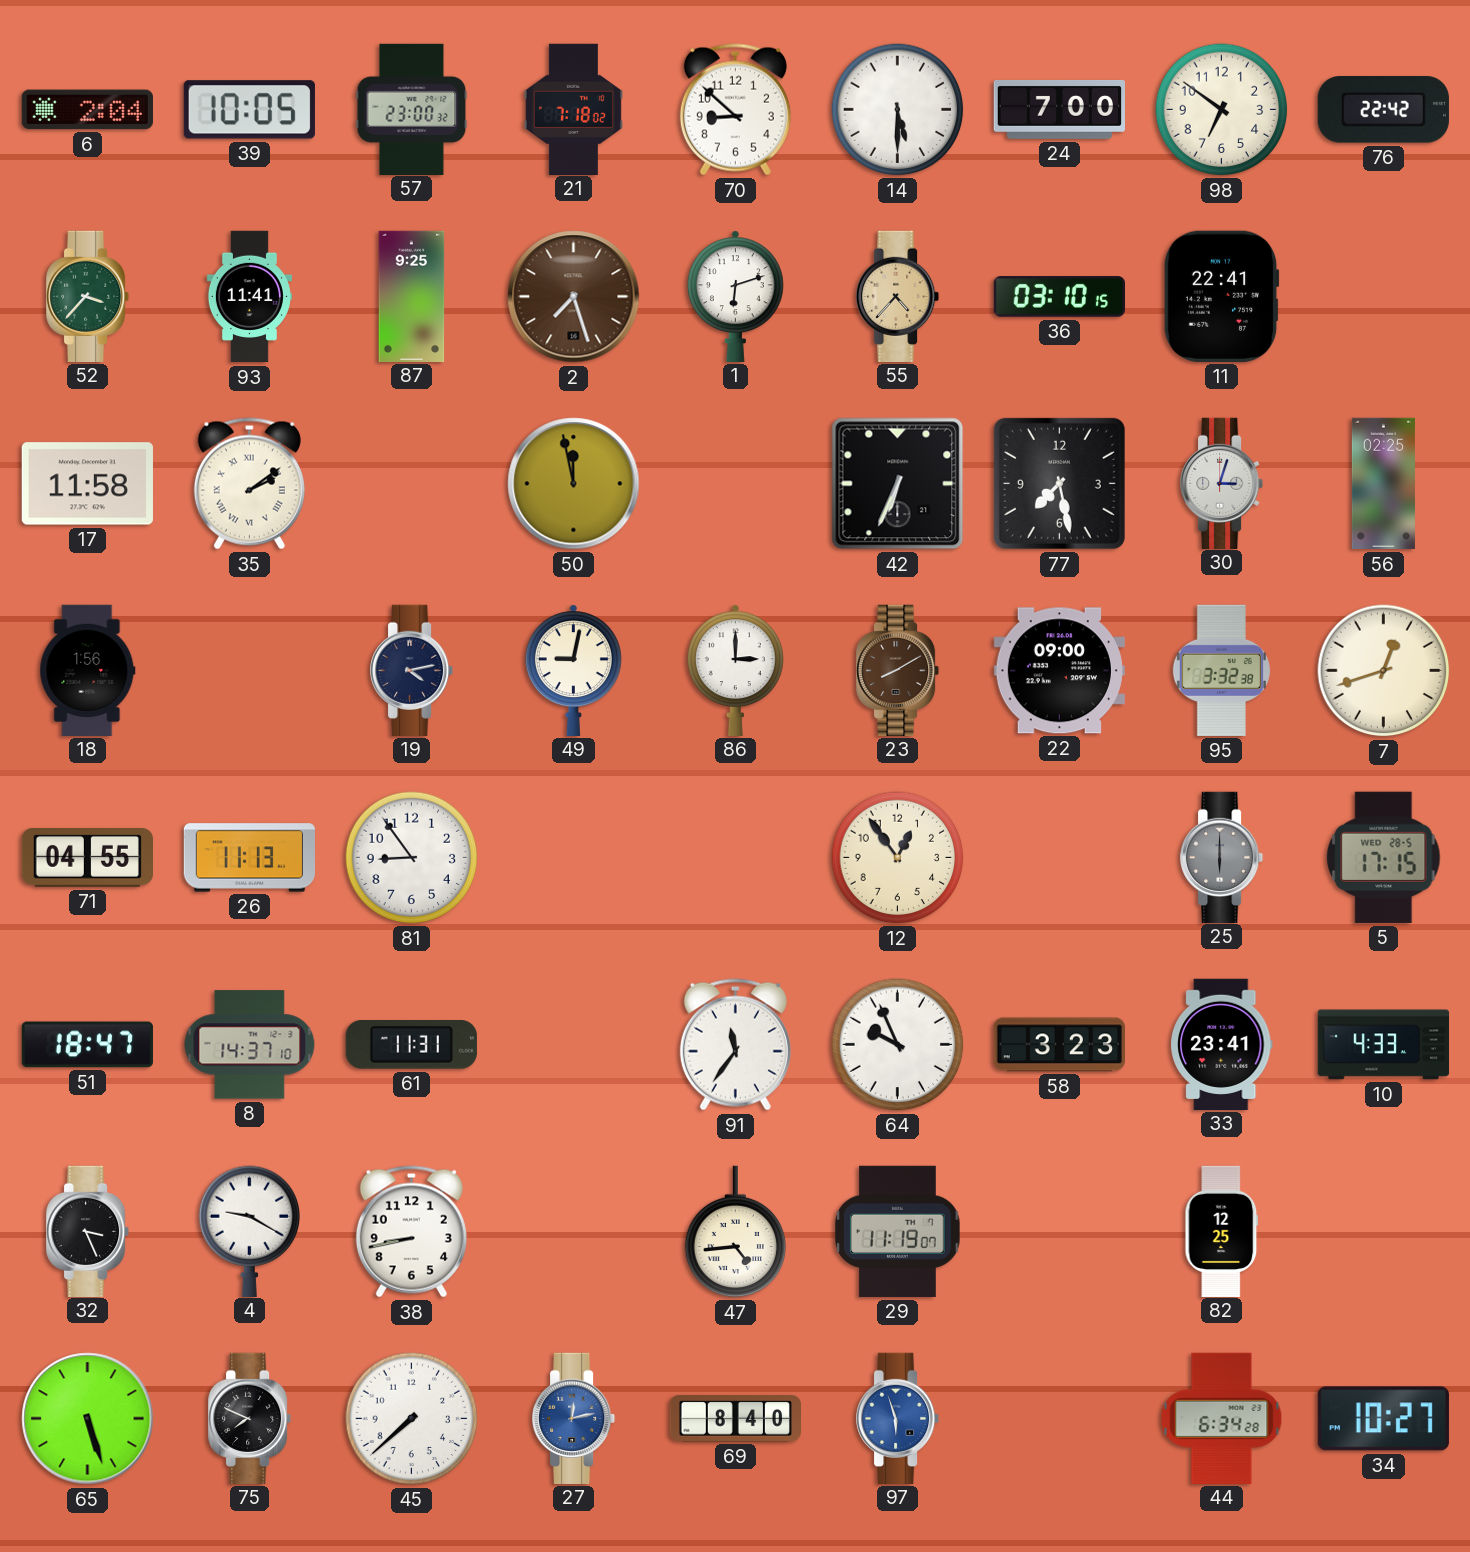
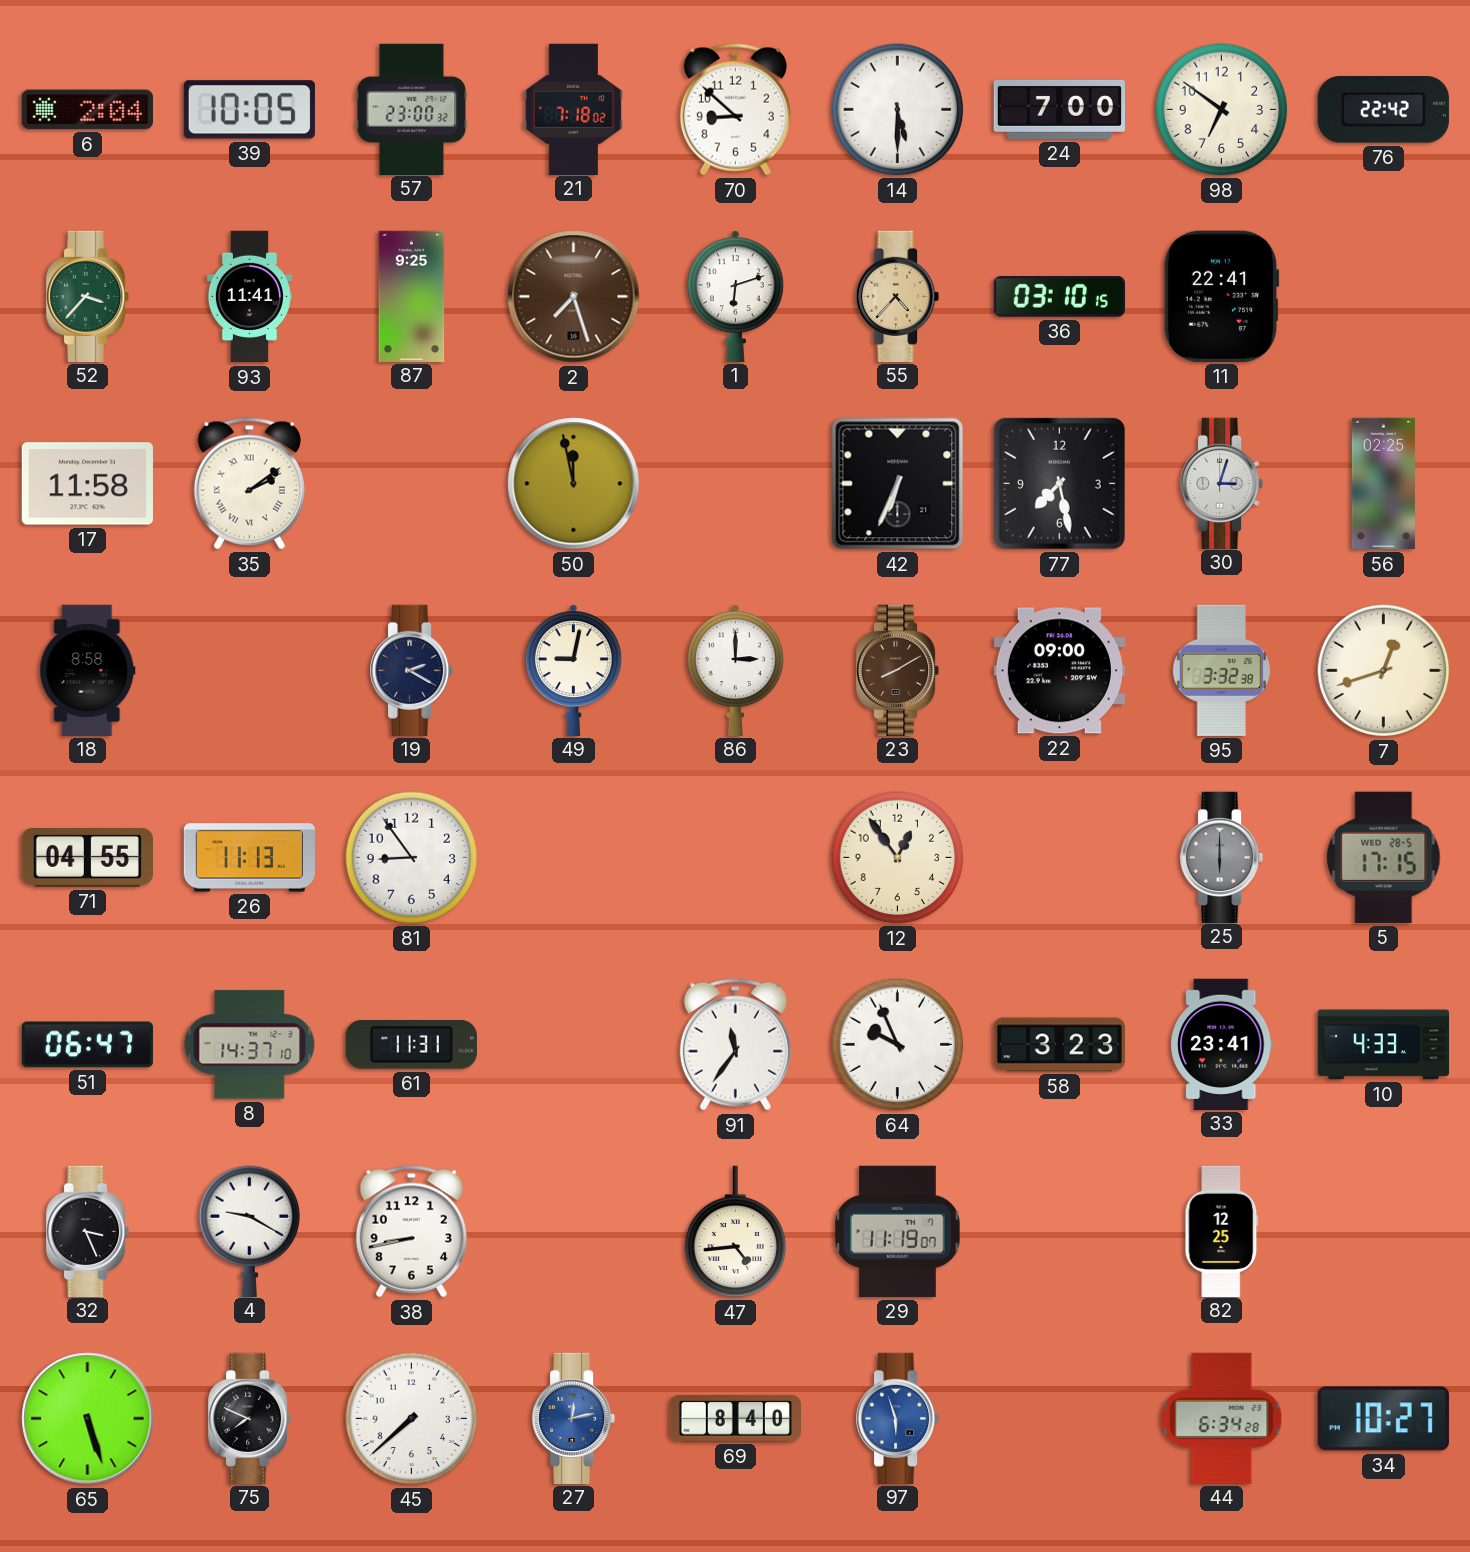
18: 1:56 -> 8:58 (88, 670)
19: 4:13 -> 2:20 (413, 670)
51: 18:47 -> 06:47 (87, 1045)
